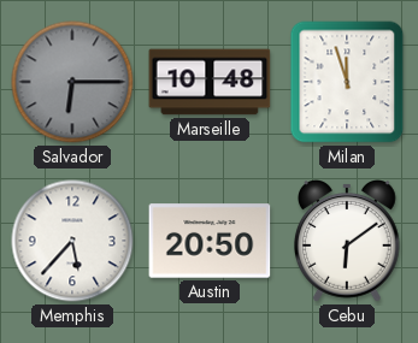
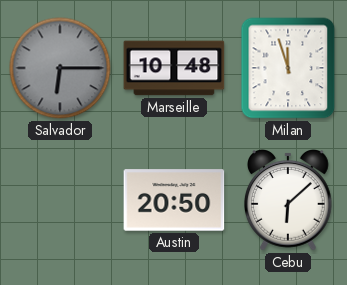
Memphis: 5:37 -> none (72, 241)
Cebu: 6:09 -> 6:08 (289, 201)
